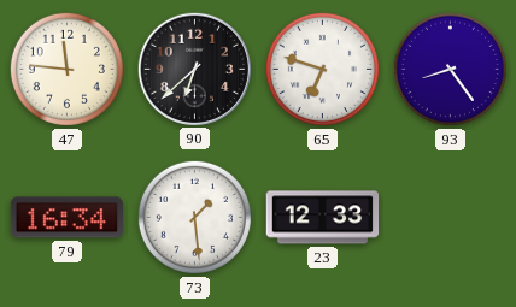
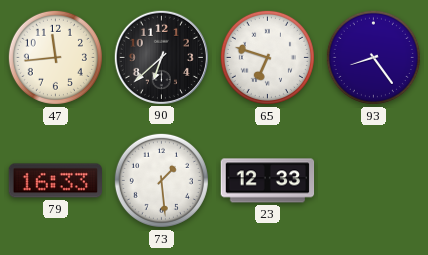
47: 11:46 -> 11:44 (55, 57)
79: 16:34 -> 16:33 (56, 181)
